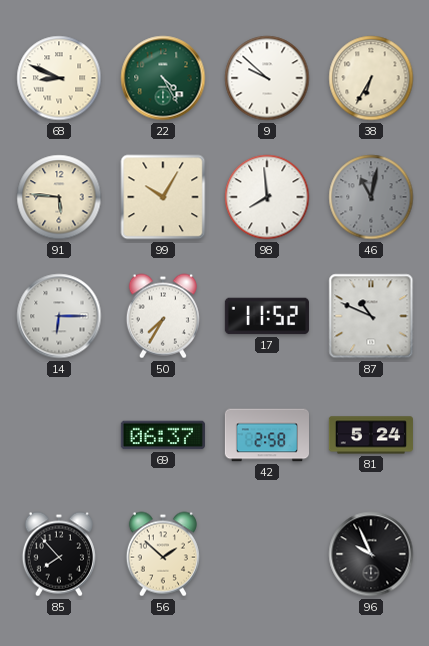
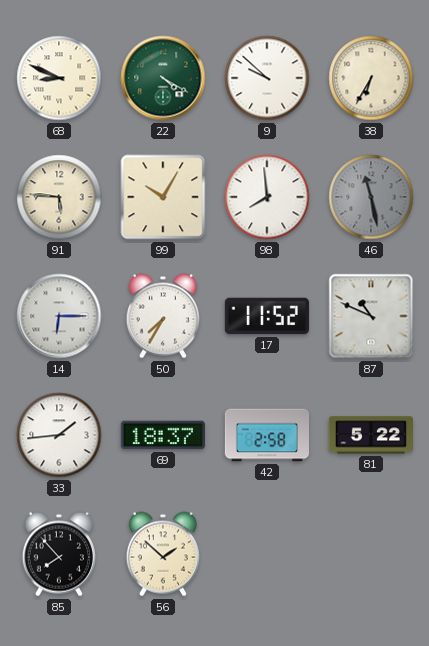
22: 4:25 -> 4:20 (163, 78)
46: 11:02 -> 11:28 (371, 197)
33: none -> 1:44 (59, 435)
69: 06:37 -> 18:37 (163, 435)
81: 5:24 -> 5:22 (371, 435)
96: 9:56 -> none (371, 554)
